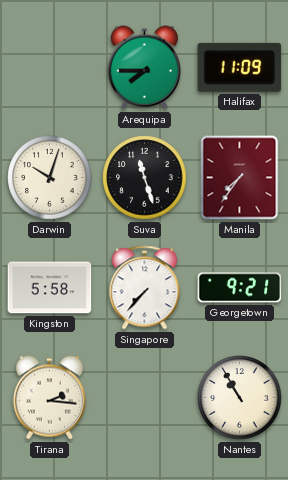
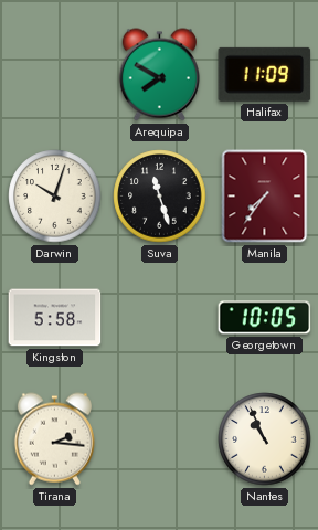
Arequipa: 7:45 -> 7:50 (159, 75)
Singapore: 7:37 -> none (145, 288)
Georgetown: 9:21 -> 10:05 (265, 318)
Nantes: 10:55 -> 10:56 (265, 439)
